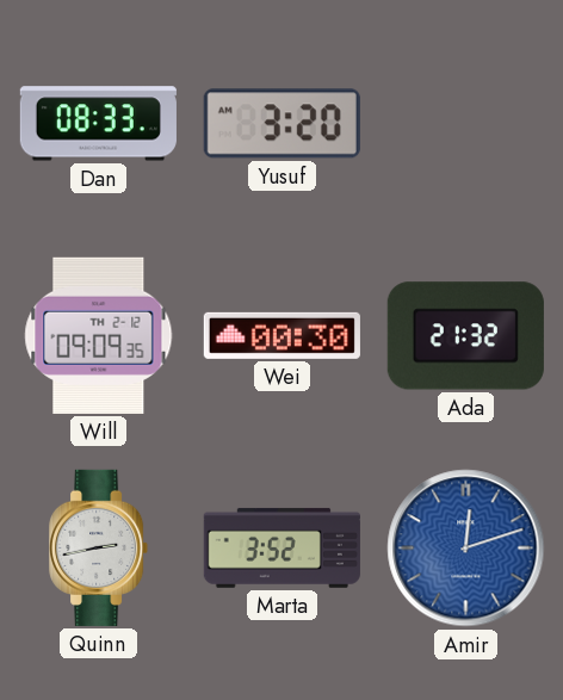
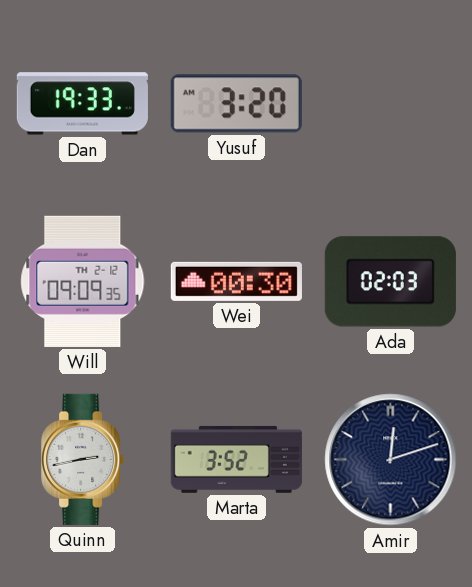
Dan: 08:33 -> 19:33 (82, 104)
Ada: 21:32 -> 02:03 (390, 282)
Amir dial: blue -> navy (391, 460)
